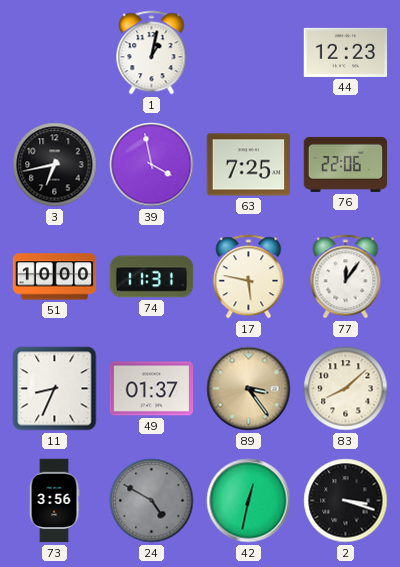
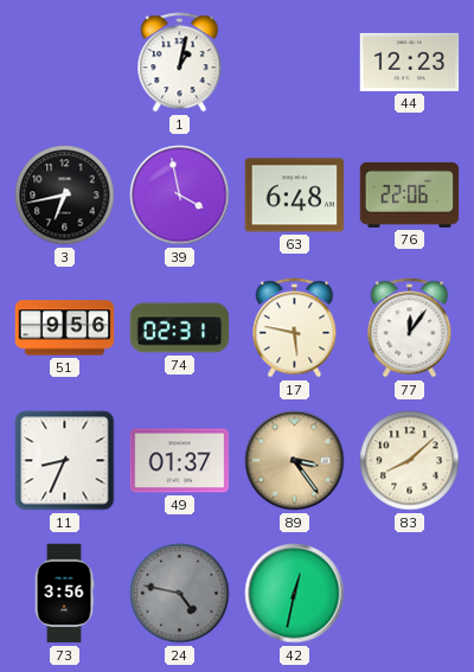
63: 7:25 -> 6:48 (295, 196)
51: 10:00 -> 9:56 (65, 328)
74: 11:31 -> 02:31 (180, 328)
24: 4:50 -> 4:47 (180, 594)
2: 3:18 -> none (346, 501)
